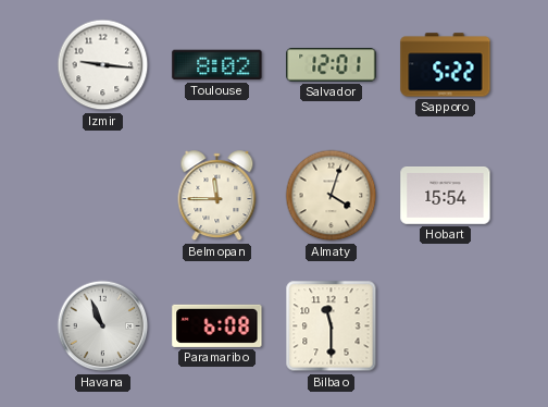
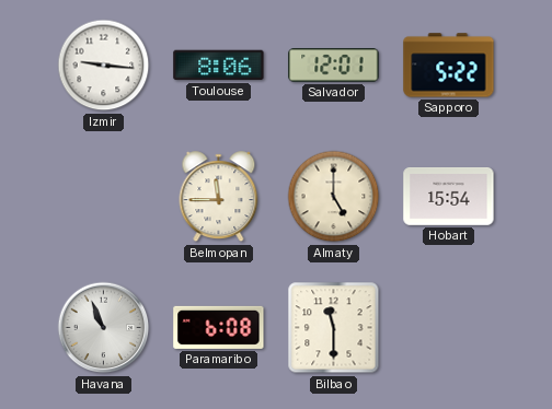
Toulouse: 8:02 -> 8:06 (219, 66)
Almaty: 4:03 -> 5:00 (334, 197)
